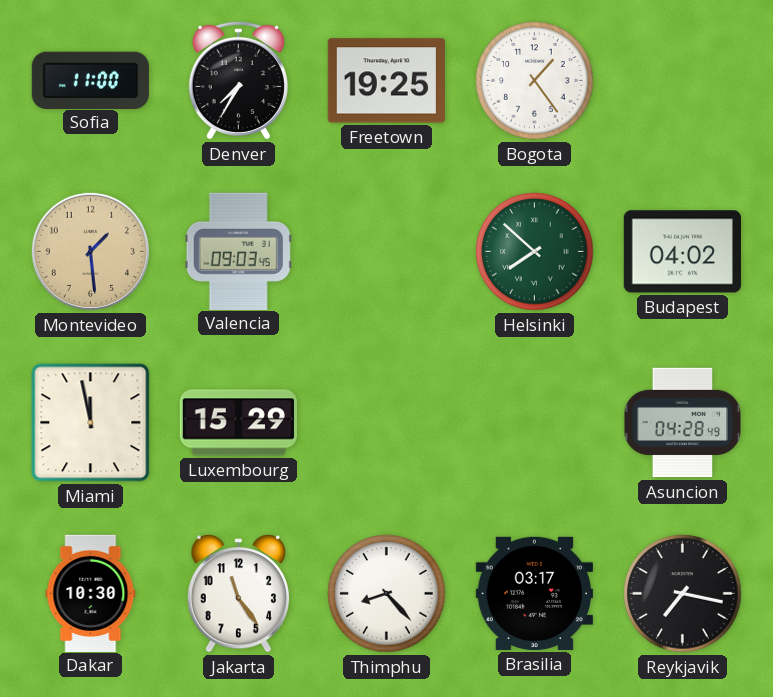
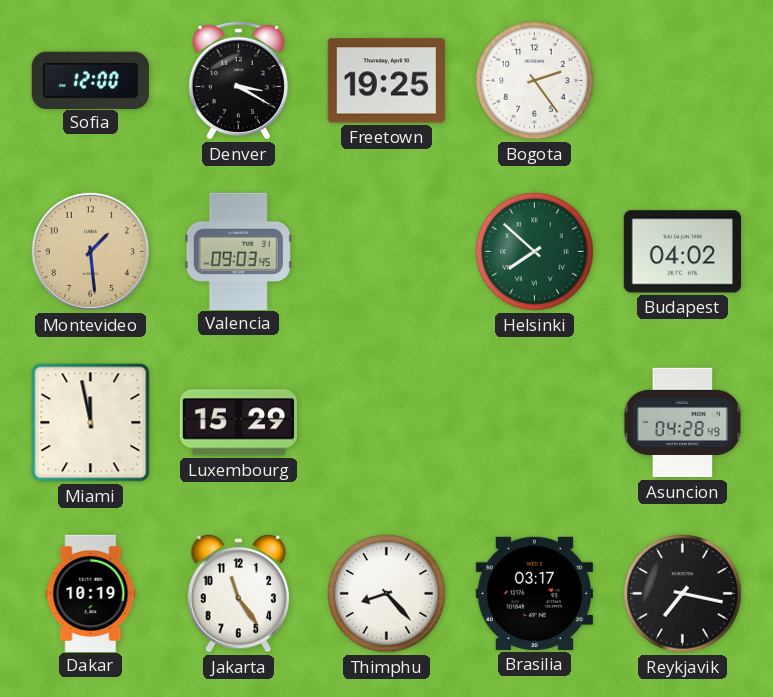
Sofia: 11:00 -> 12:00 (90, 80)
Denver: 7:35 -> 3:20 (238, 80)
Bogota: 1:24 -> 2:24 (535, 81)
Dakar: 10:30 -> 10:19 (91, 593)
